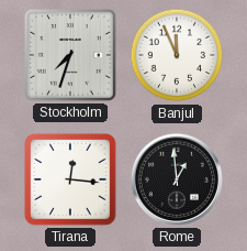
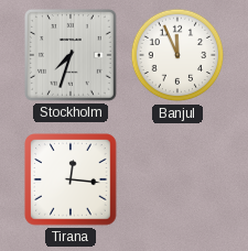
Rome: 12:59 -> none (177, 179)
